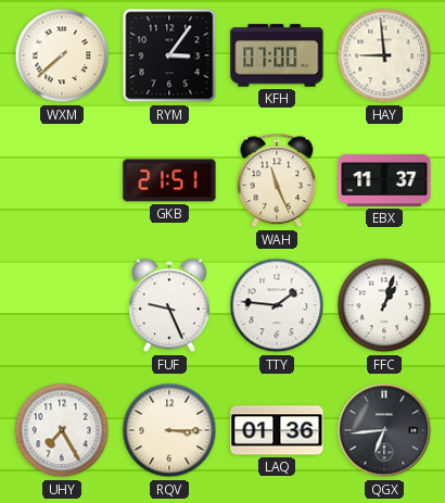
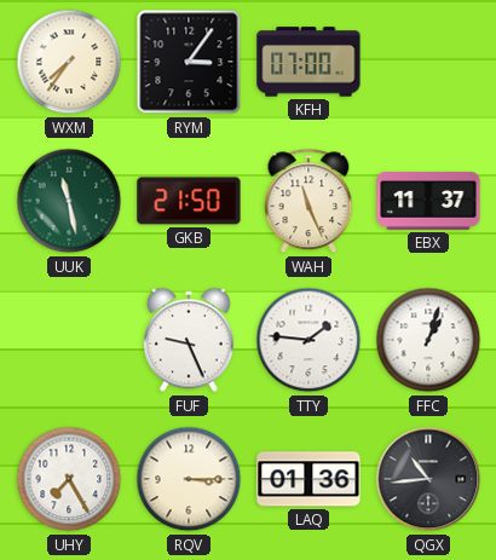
WXM: 7:38 -> 7:36 (69, 62)
HAY: 8:59 -> none (384, 55)
UUK: none -> 11:28 (69, 201)
GKB: 21:51 -> 21:50 (189, 201)
QGX: 6:44 -> 10:44 (428, 479)
